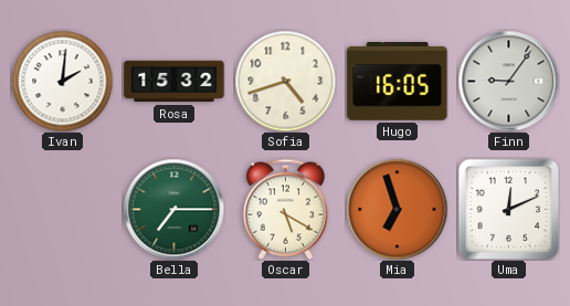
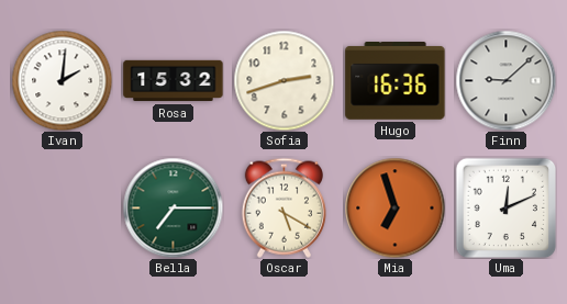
Sofia: 4:42 -> 2:42 (283, 80)
Hugo: 16:05 -> 16:36 (396, 81)
Finn: 9:06 -> 9:08 (505, 80)
